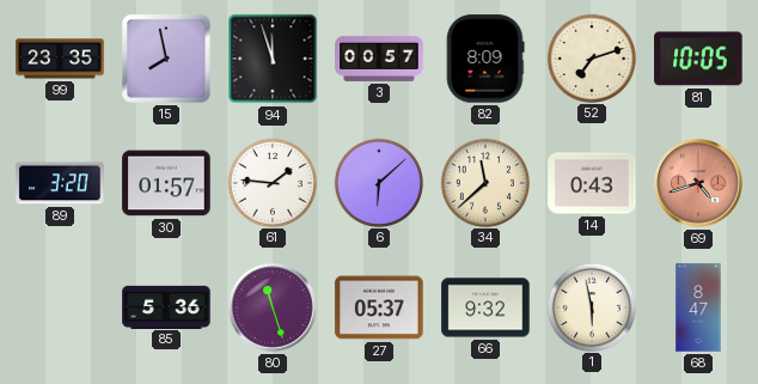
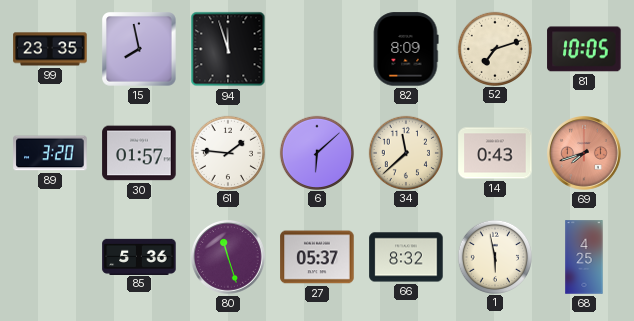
3: 00:57 -> none (379, 59)
69: 4:42 -> 7:42 (585, 154)
66: 9:32 -> 8:32 (406, 257)
68: 8:47 -> 4:25 (584, 257)
